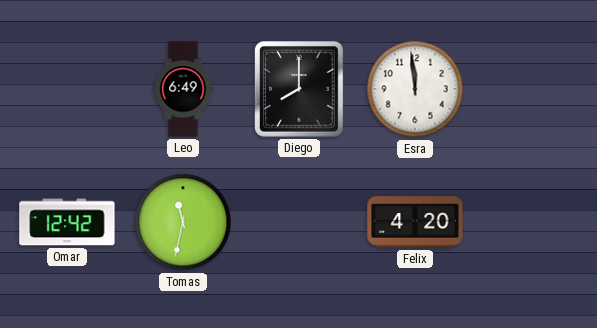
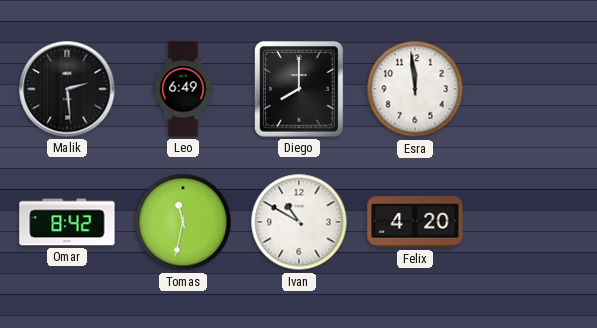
Malik: none -> 2:29 (67, 89)
Omar: 12:42 -> 8:42 (67, 222)
Ivan: none -> 10:50 (299, 222)
